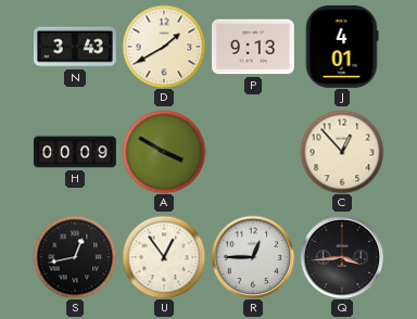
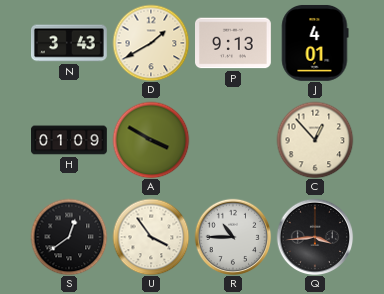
H: 00:09 -> 01:09 (70, 140)
S: 12:43 -> 12:39 (69, 237)
U: 12:54 -> 3:54 (151, 237)
R: 12:45 -> 10:45 (233, 237)
